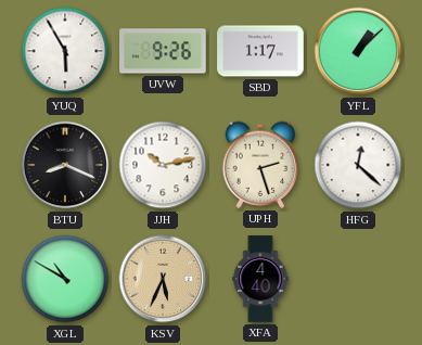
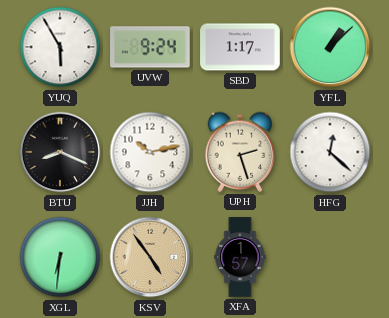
UVW: 9:26 -> 9:24 (150, 47)
XGL: 10:50 -> 6:31 (60, 257)
KSV: 5:34 -> 4:54 (150, 257)
XFA: 4:40 -> 1:57 (240, 257)
